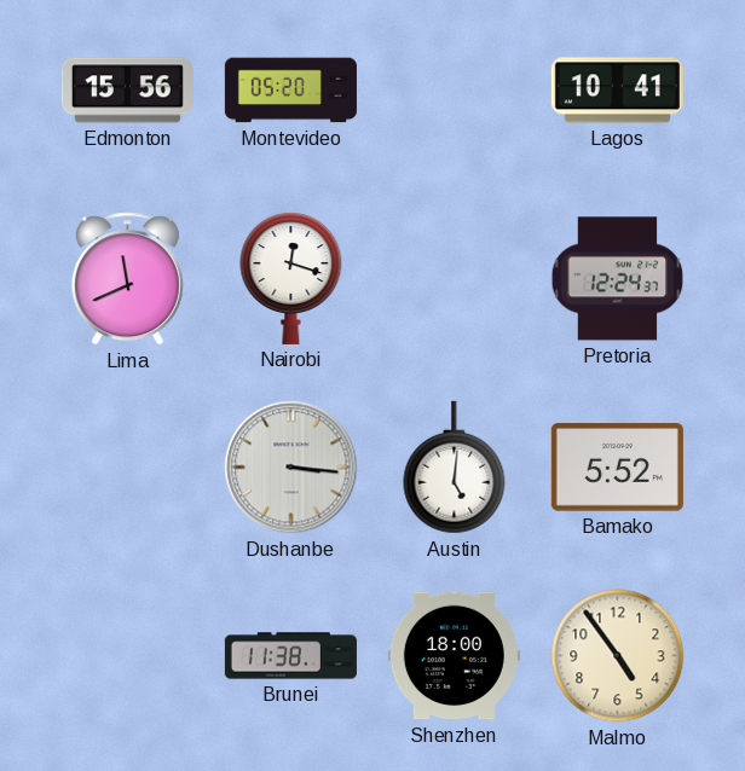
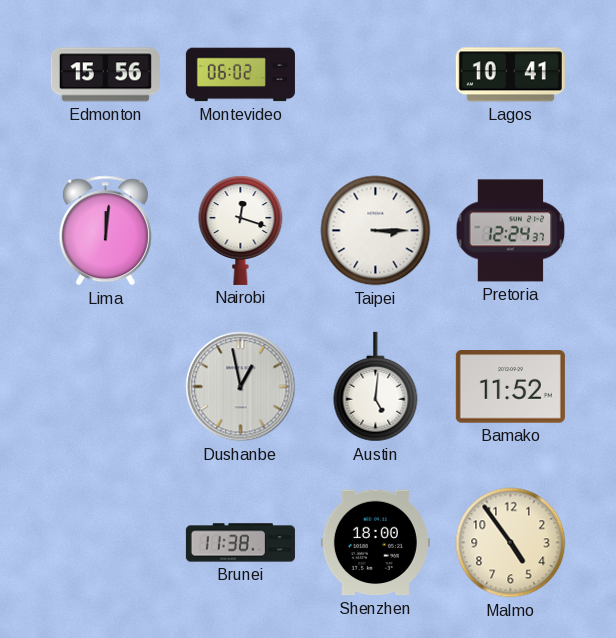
Montevideo: 05:20 -> 06:02 (240, 75)
Lima: 11:41 -> 12:01 (105, 231)
Taipei: none -> 3:15 (376, 231)
Dushanbe: 3:16 -> 12:58 (241, 387)
Bamako: 5:52 -> 11:52 (510, 387)
